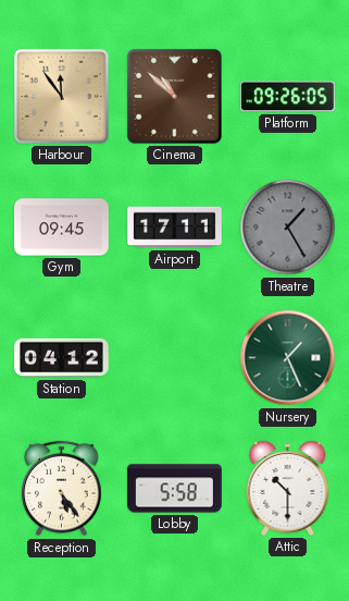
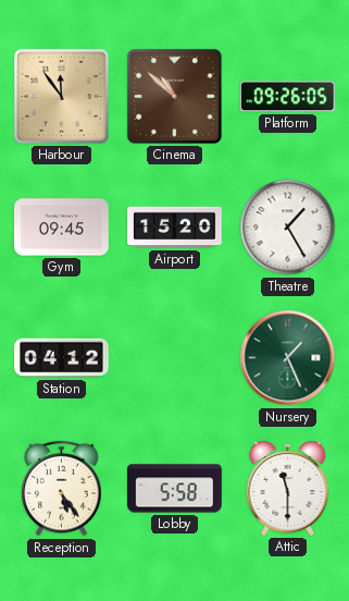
Airport: 17:11 -> 15:20 (175, 228)
Theatre dial: grey -> white (288, 228)
Attic: 10:30 -> 11:30 (288, 488)
